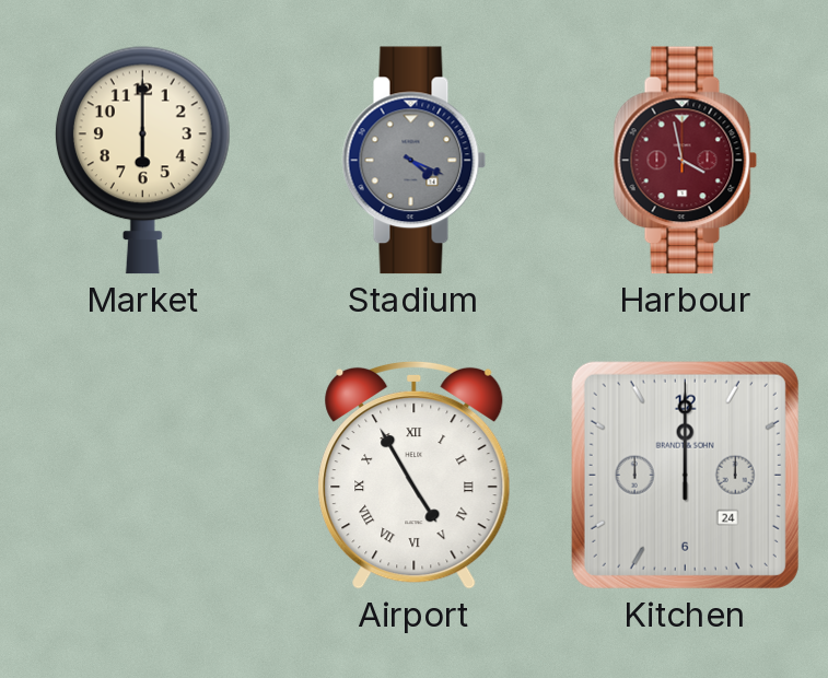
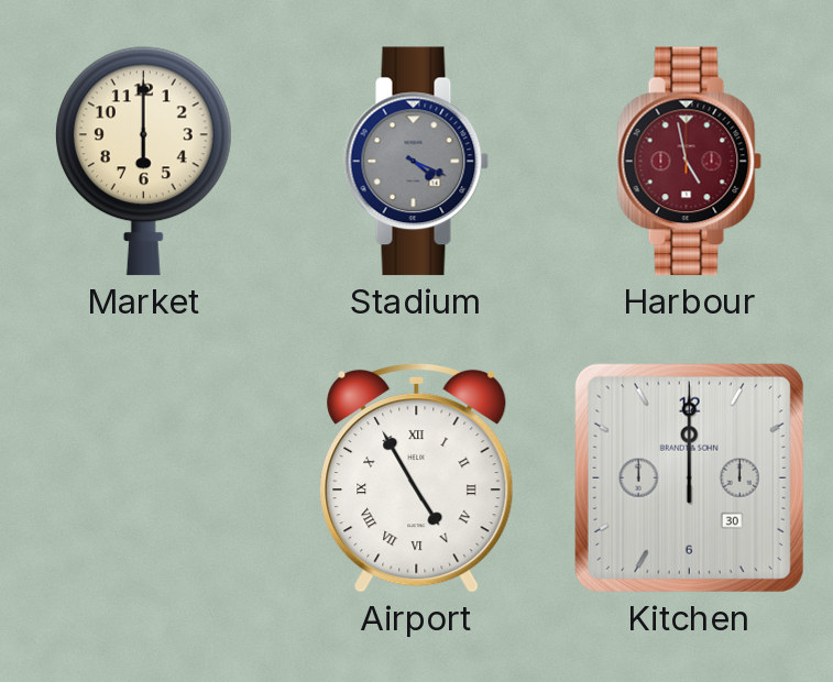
Harbour: 3:58 -> 4:58 (690, 162)
Kitchen date: 24 -> 30 (689, 477)
